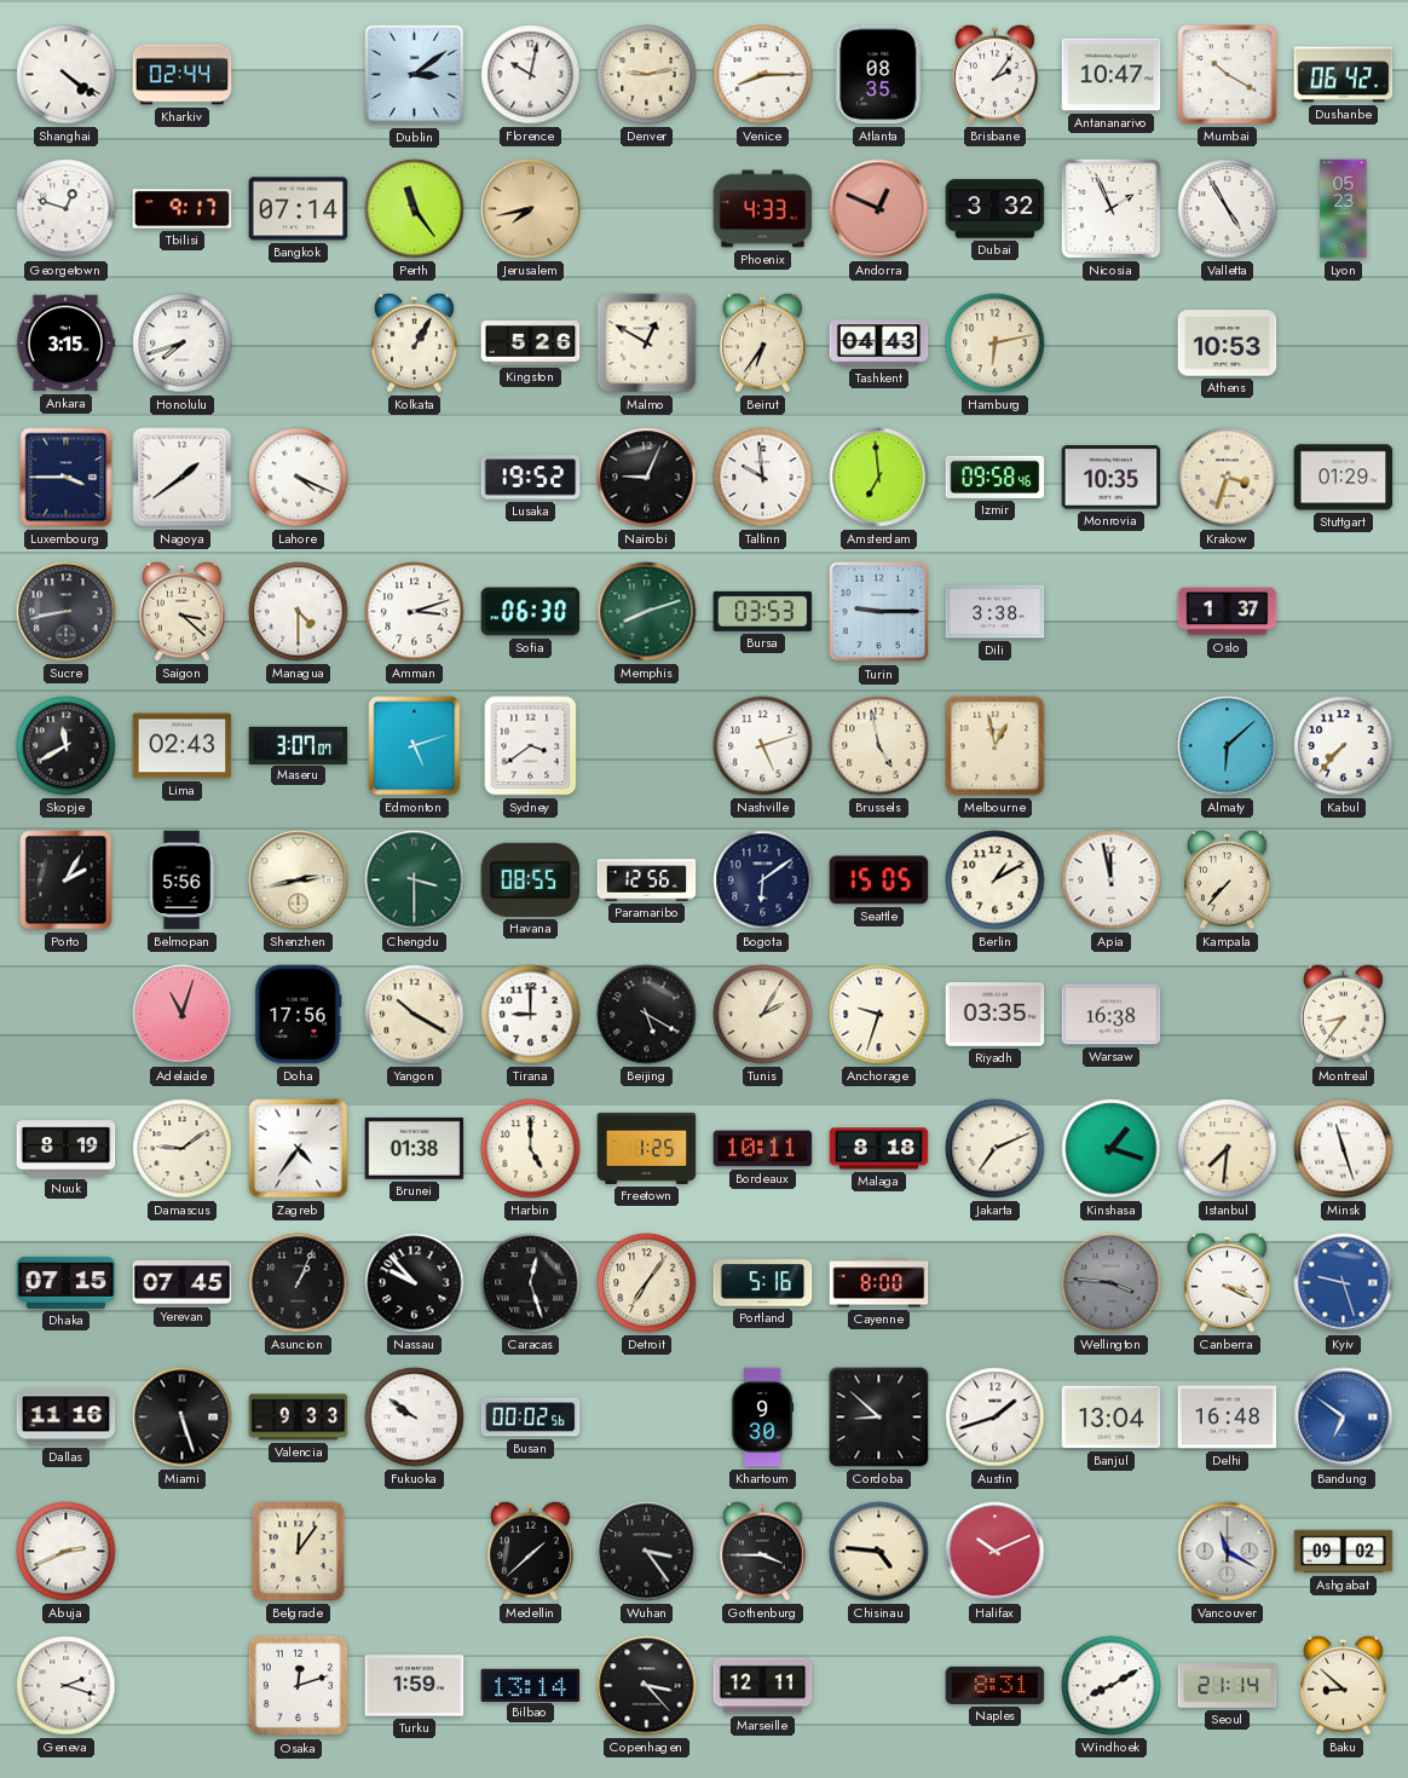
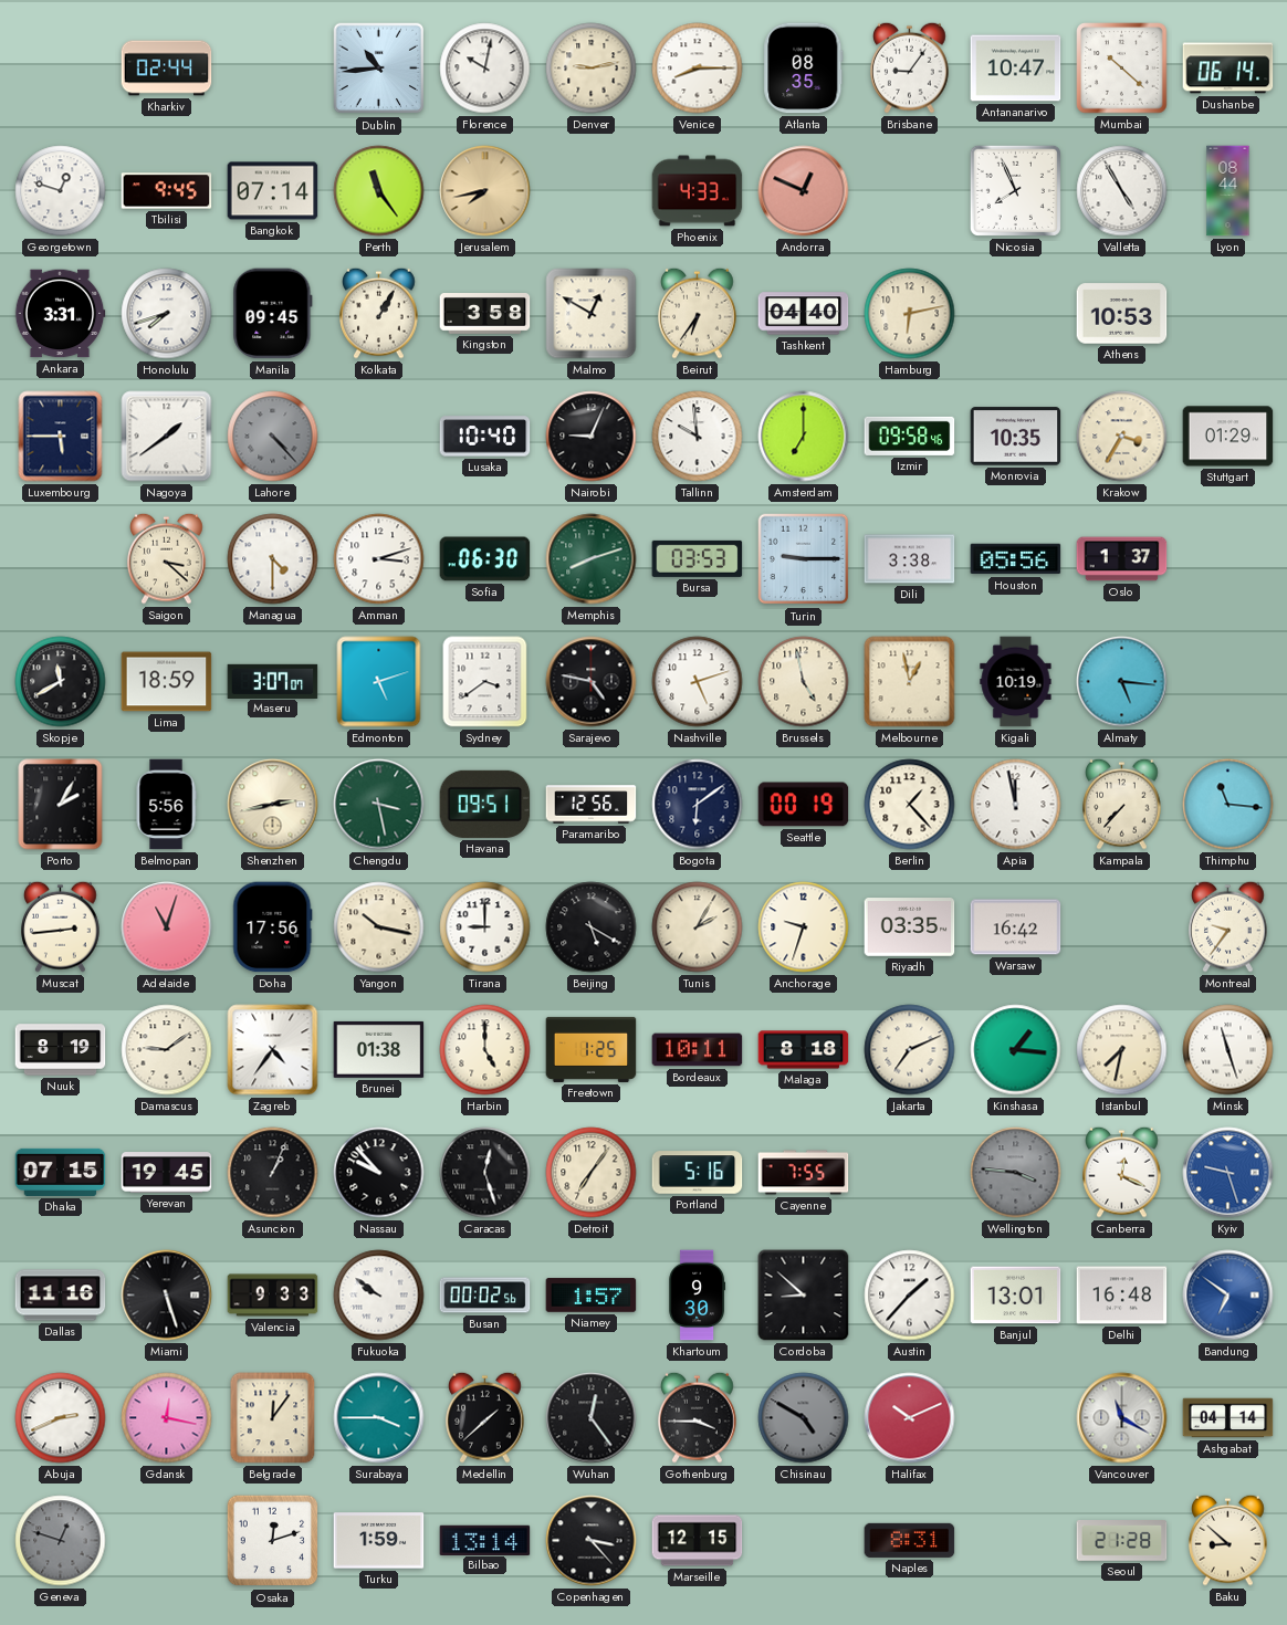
Shanghai: 4:21 -> none (67, 75)
Dublin: 3:09 -> 10:44 (379, 69)
Brisbane: 2:06 -> 9:06 (910, 67)
Mumbai: 10:20 -> 10:22 (1122, 69)
Dushanbe: 06:42 -> 06:14 (1228, 69)
Tbilisi: 9:17 -> 9:45 (167, 191)
Dubai: 3:32 -> none (996, 209)
Nicosia: 1:56 -> 7:56 (1015, 190)
Lyon: 05:23 -> 08:44 (1228, 191)
Ankara: 3:15 -> 3:31 (60, 314)
Manila: none -> 09:45 (273, 314)
Kingston: 5:26 -> 3:58 (485, 314)
Tashkent: 04:43 -> 04:40 (804, 314)
Luxembourg: 3:45 -> 5:45 (61, 437)
Lahore: 4:19 -> 4:23 (273, 437)
Lahore dial: white -> grey (273, 437)
Lusaka: 19:52 -> 10:40 (485, 437)
Amsterdam: 6:59 -> 7:00 (804, 437)
Krakow: 3:33 -> 3:35 (1122, 437)
Sucre: 8:43 -> none (67, 612)
Houston: none -> 05:56 (1016, 559)
Lima: 02:43 -> 18:59 (167, 682)
Sarajevo: none -> 4:47 (592, 682)
Kigali: none -> 10:19 (1016, 682)
Almaty: 6:08 -> 5:16 (1122, 682)
Kabul: 7:37 -> none (1344, 746)
Chengdu: 3:30 -> 3:28 (379, 805)
Havana: 08:55 -> 09:51 (485, 804)
Seattle: 15:05 -> 00:19 (804, 805)
Berlin: 1:10 -> 1:23 (910, 805)
Thimphu: none -> 11:16 (1228, 805)
Muscat: none -> 2:44 (61, 926)
Yangon: 10:20 -> 10:17 (379, 927)
Warsaw: 16:38 -> 16:42 (1016, 927)
Montreal: 8:36 -> 9:36 (1228, 926)
Kinshasa: 1:18 -> 1:16 (1016, 1050)
Istanbul: 7:31 -> 7:32 (1122, 1050)
Yerevan: 07:45 -> 19:45 (167, 1173)
Cayenne: 8:00 -> 7:55 (804, 1173)
Canberra: 3:19 -> 12:19 (1122, 1172)
Niamey: none -> 1:57 (592, 1296)
Austin: 1:42 -> 1:37 (910, 1296)
Banjul: 13:04 -> 13:01 (1016, 1296)
Gdansk: none -> 12:17 (167, 1418)
Surabaya: none -> 3:45 (379, 1418)
Wuhan: 3:24 -> 12:24 (592, 1418)
Chisinau: 4:46 -> 4:50 (804, 1418)
Chisinau dial: cream -> grey (804, 1418)
Ashgabat: 09:02 -> 04:14 (1228, 1418)
Geneva: 2:18 -> 12:48 (61, 1541)
Geneva dial: white -> grey (61, 1541)
Marseille: 12:11 -> 12:15 (698, 1541)
Windhoek: 8:10 -> none (1112, 1686)
Seoul: 21:14 -> 21:28 (1122, 1541)
